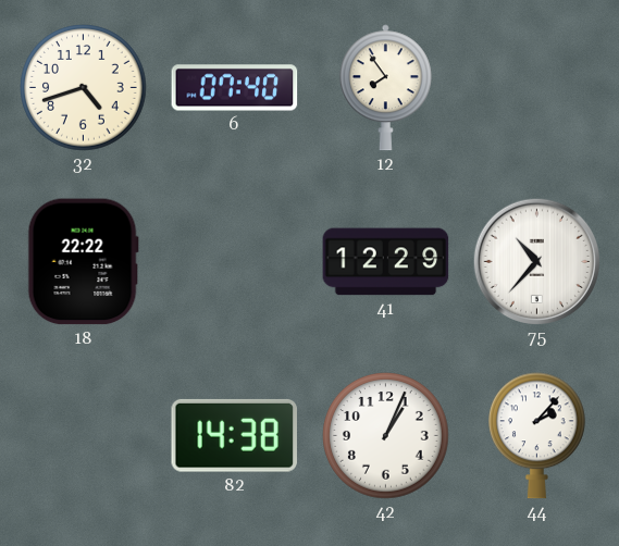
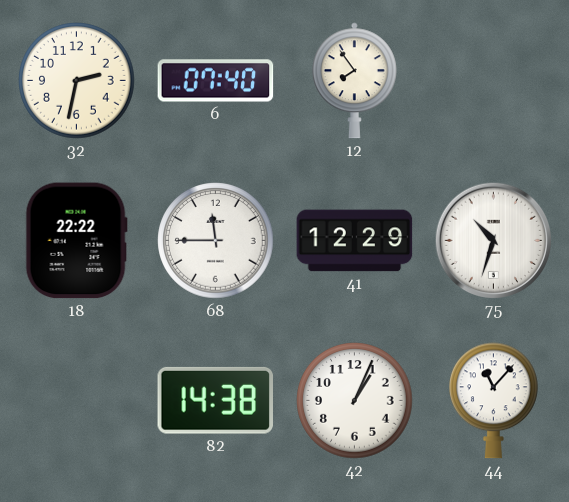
32: 4:42 -> 2:32 (77, 81)
68: none -> 11:45 (216, 241)
75: 10:37 -> 10:33 (493, 240)
44: 2:07 -> 11:07 (494, 401)
